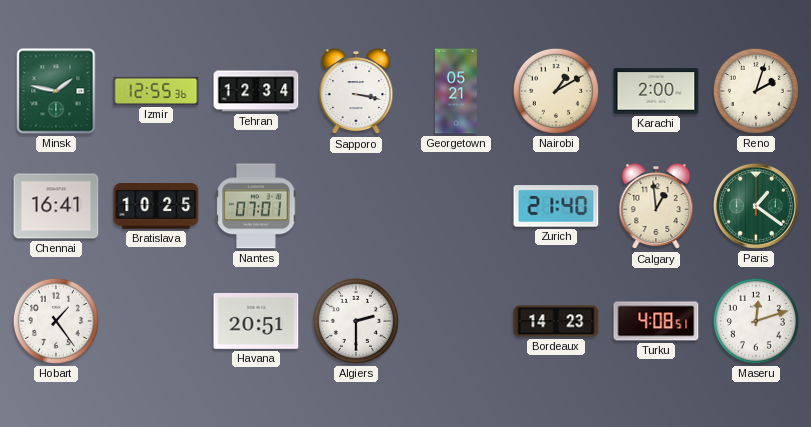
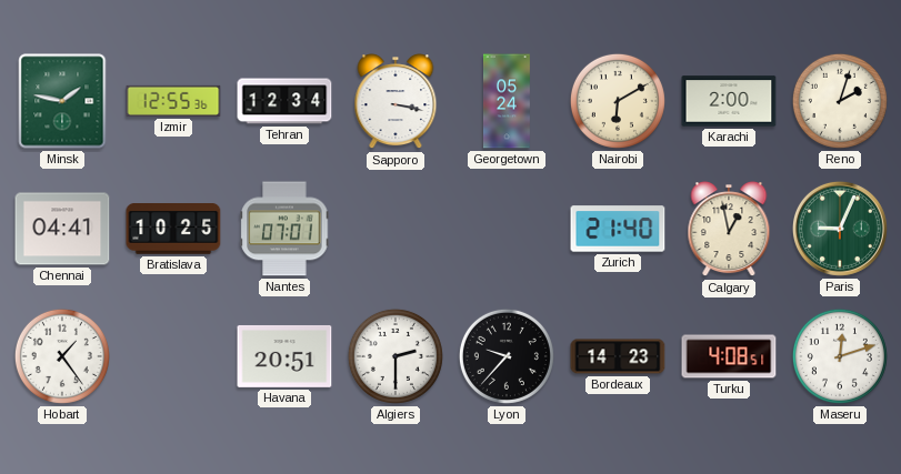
Georgetown: 05:21 -> 05:24 (508, 101)
Nairobi: 1:10 -> 6:10 (618, 101)
Chennai: 16:41 -> 04:41 (62, 229)
Calgary: 12:59 -> 12:58 (729, 230)
Paris: 1:21 -> 9:04 (840, 229)
Lyon: none -> 9:37 (507, 356)
